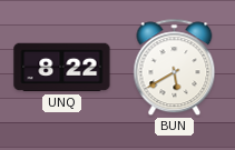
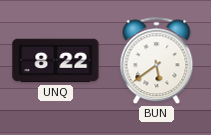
BUN: 5:40 -> 5:39 (157, 61)
